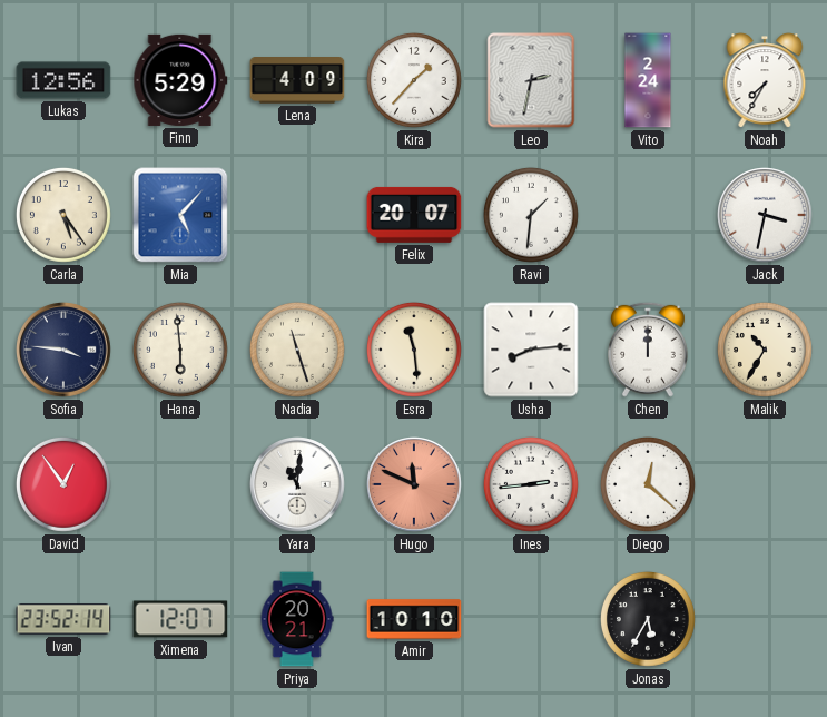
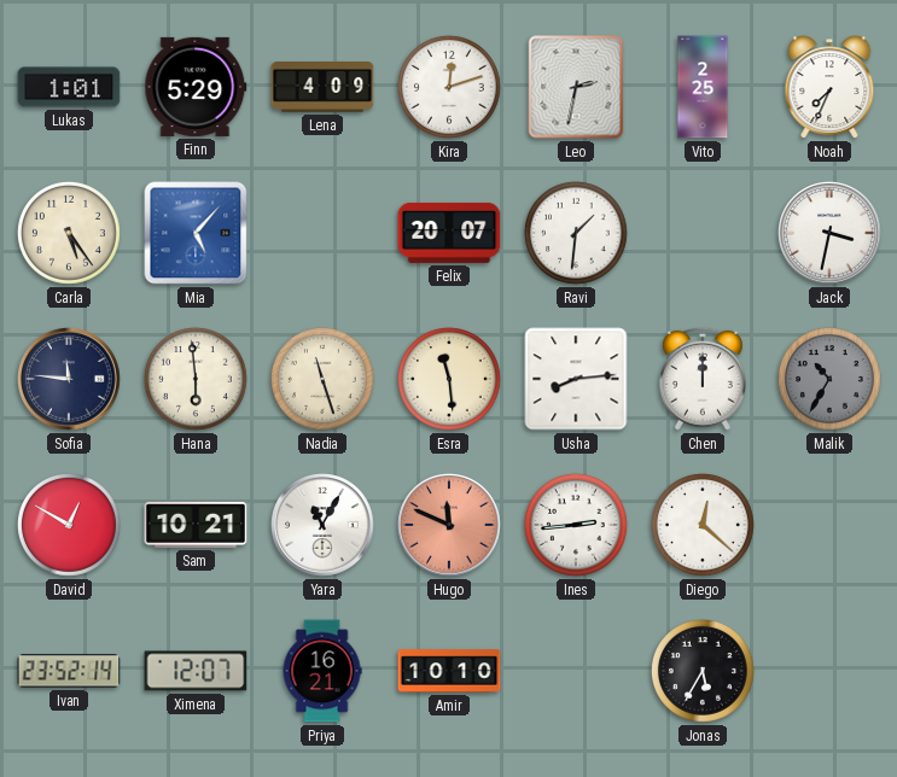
Lukas: 12:56 -> 1:01 (69, 87)
Kira: 1:37 -> 12:12 (449, 87)
Vito: 2:24 -> 2:25 (703, 87)
Noah: 7:35 -> 7:34 (829, 87)
Sofia: 3:46 -> 11:46 (69, 379)
Malik dial: cream -> grey (829, 379)
David: 12:54 -> 12:50 (69, 525)
Sam: none -> 10:21 (196, 525)
Yara: 11:01 -> 11:05 (322, 525)
Priya: 20:21 -> 16:21 (322, 671)
